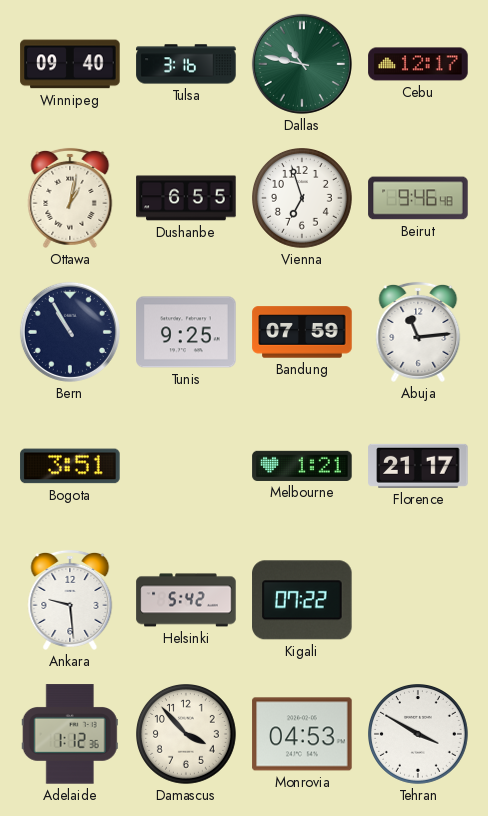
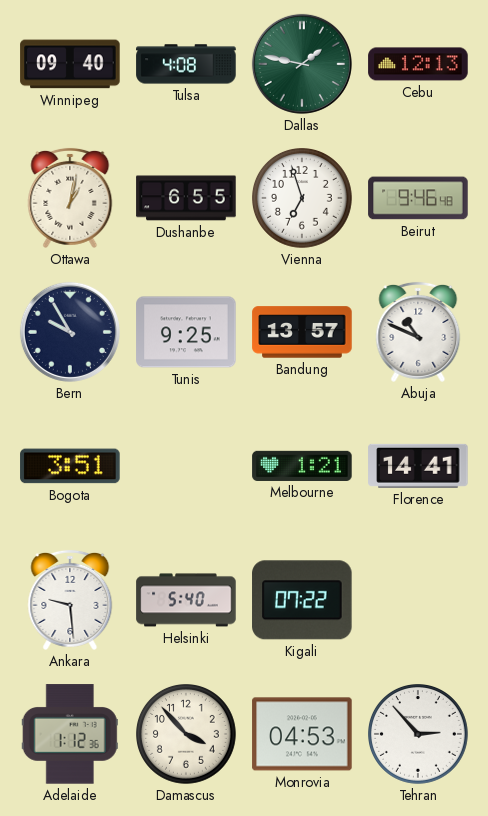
Tulsa: 3:16 -> 4:08 (186, 64)
Dallas: 10:47 -> 1:47 (302, 64)
Cebu: 12:17 -> 12:13 (418, 64)
Bern: 10:55 -> 9:55 (70, 332)
Bandung: 07:59 -> 13:57 (302, 332)
Abuja: 11:14 -> 10:49 (418, 332)
Florence: 21:17 -> 14:41 (418, 466)
Helsinki: 5:42 -> 5:40 (186, 600)
Tehran: 3:50 -> 2:53 (419, 735)
